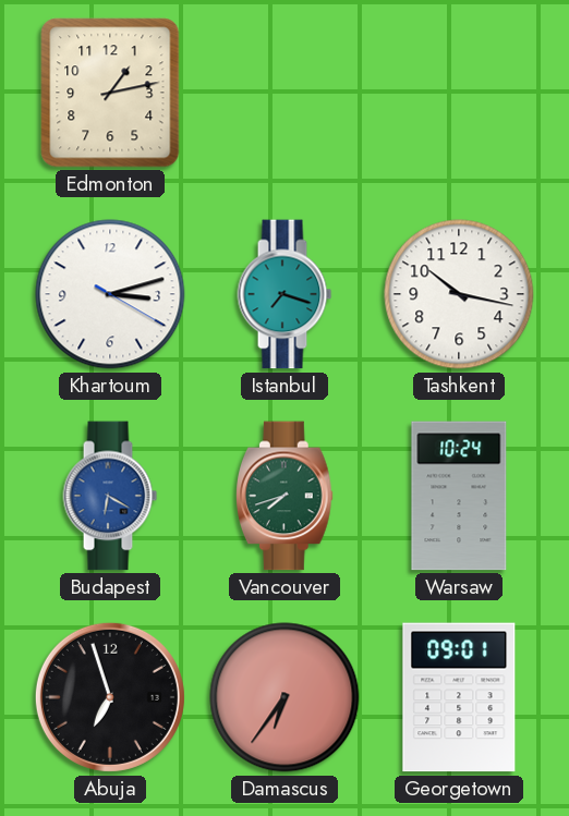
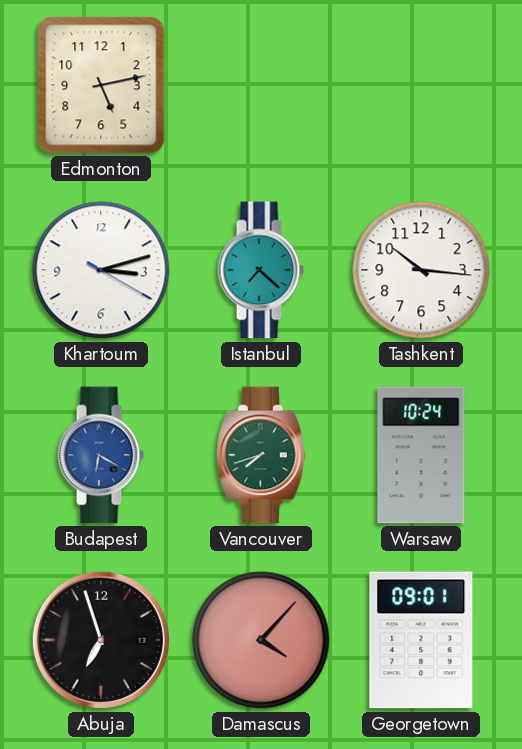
Edmonton: 1:13 -> 5:13 (101, 85)
Istanbul: 7:18 -> 7:22 (261, 270)
Tashkent: 10:17 -> 10:16 (421, 270)
Damascus: 6:36 -> 4:07 (261, 640)
